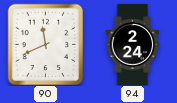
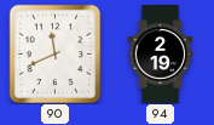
94: 2:24 -> 2:19 (161, 55)
